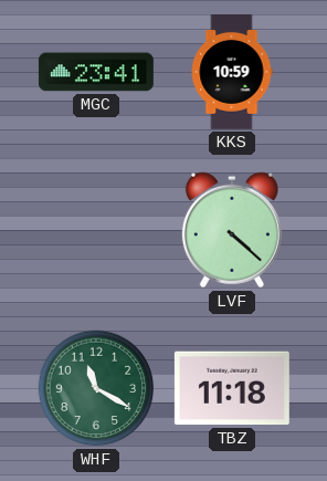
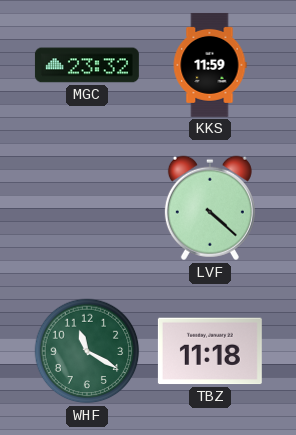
MGC: 23:41 -> 23:32 (87, 65)
KKS: 10:59 -> 11:59 (210, 65)
